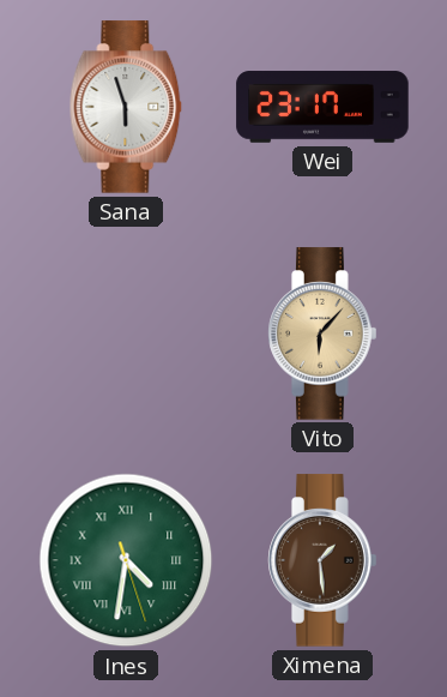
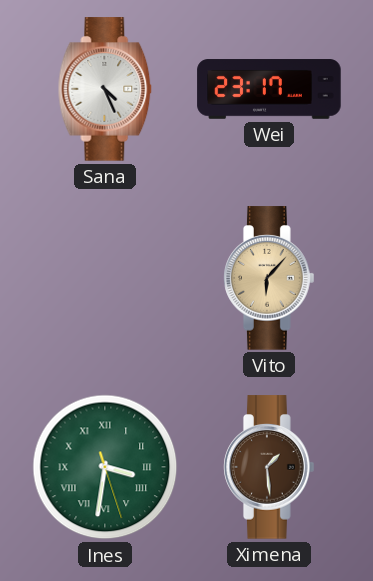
Sana: 5:57 -> 4:26 (105, 89)
Ines: 4:31 -> 3:31 (105, 467)
